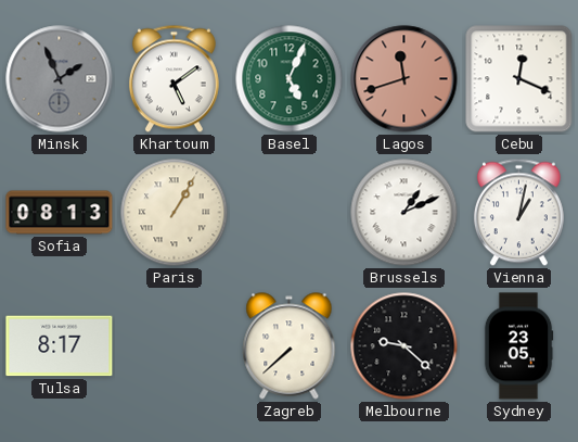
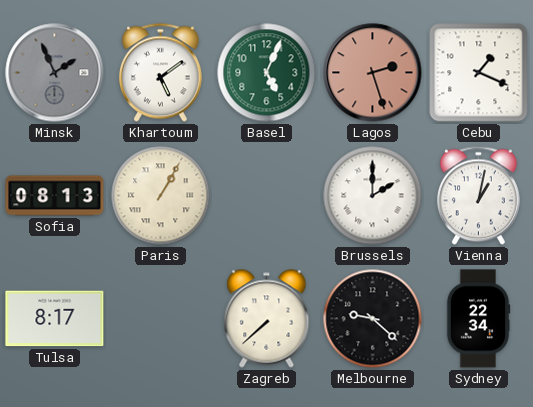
Lagos: 11:42 -> 2:27 (373, 73)
Cebu: 12:19 -> 1:19 (479, 73)
Brussels: 1:11 -> 2:00 (373, 196)
Sydney: 23:05 -> 22:34 (478, 319)
